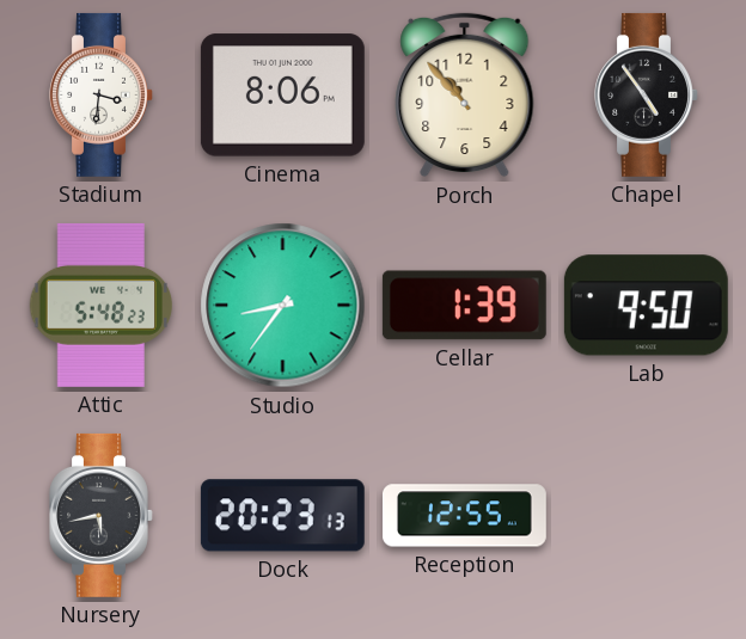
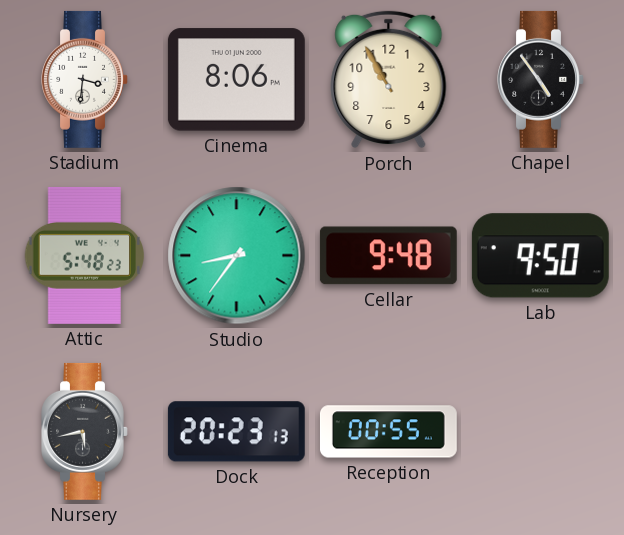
Porch: 10:53 -> 10:55 (389, 80)
Cellar: 1:39 -> 9:48 (388, 256)
Reception: 12:55 -> 00:55 (388, 432)
